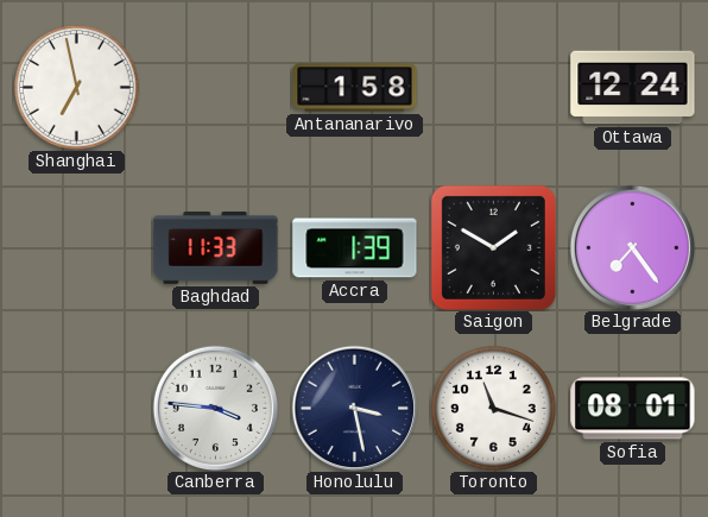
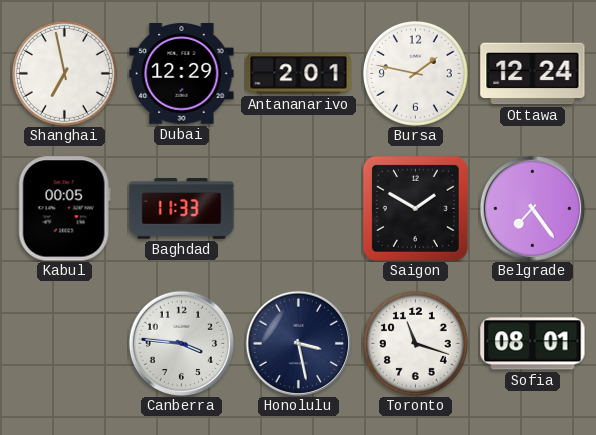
Dubai: none -> 12:29 (182, 74)
Antananarivo: 1:58 -> 2:01 (299, 74)
Bursa: none -> 1:47 (415, 73)
Kabul: none -> 00:05 (64, 209)
Accra: 1:39 -> none (355, 248)
